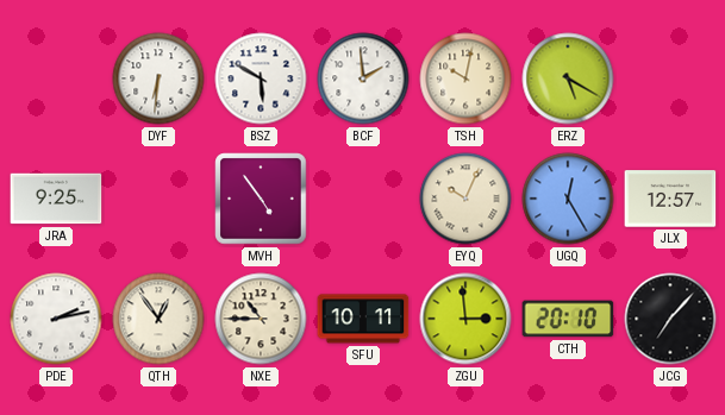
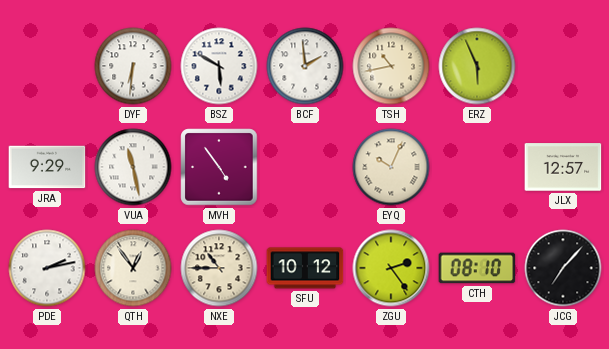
TSH: 10:02 -> 10:43 (391, 66)
ERZ: 5:20 -> 5:56 (477, 66)
JRA: 9:25 -> 9:29 (47, 167)
VUA: none -> 11:28 (133, 167)
UGQ: 12:25 -> none (568, 199)
SFU: 10:11 -> 10:12 (305, 268)
ZGU: 2:59 -> 2:24 (391, 268)
CTH: 20:10 -> 08:10 (477, 268)
